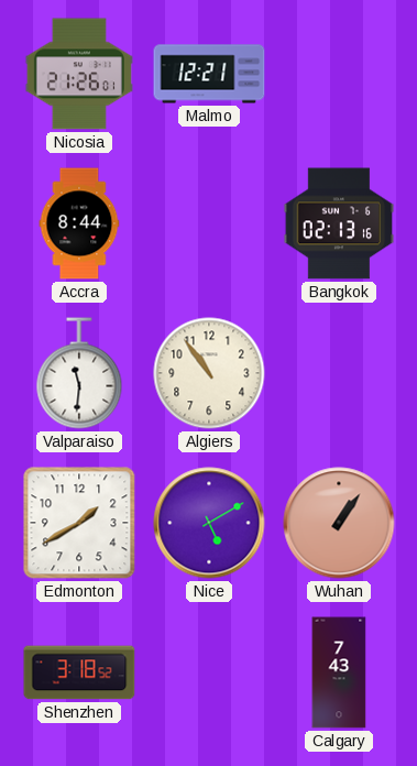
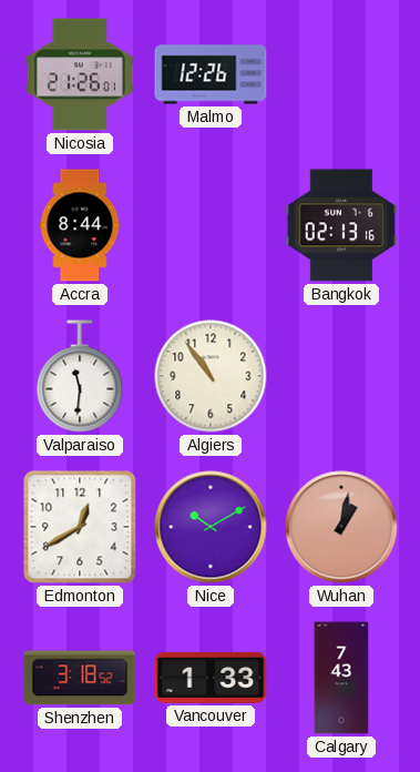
Malmo: 12:21 -> 12:26 (211, 74)
Edmonton: 1:40 -> 12:40 (80, 527)
Nice: 5:10 -> 10:10 (211, 527)
Wuhan: 1:06 -> 1:02 (341, 527)
Vancouver: none -> 1:33 (211, 678)
